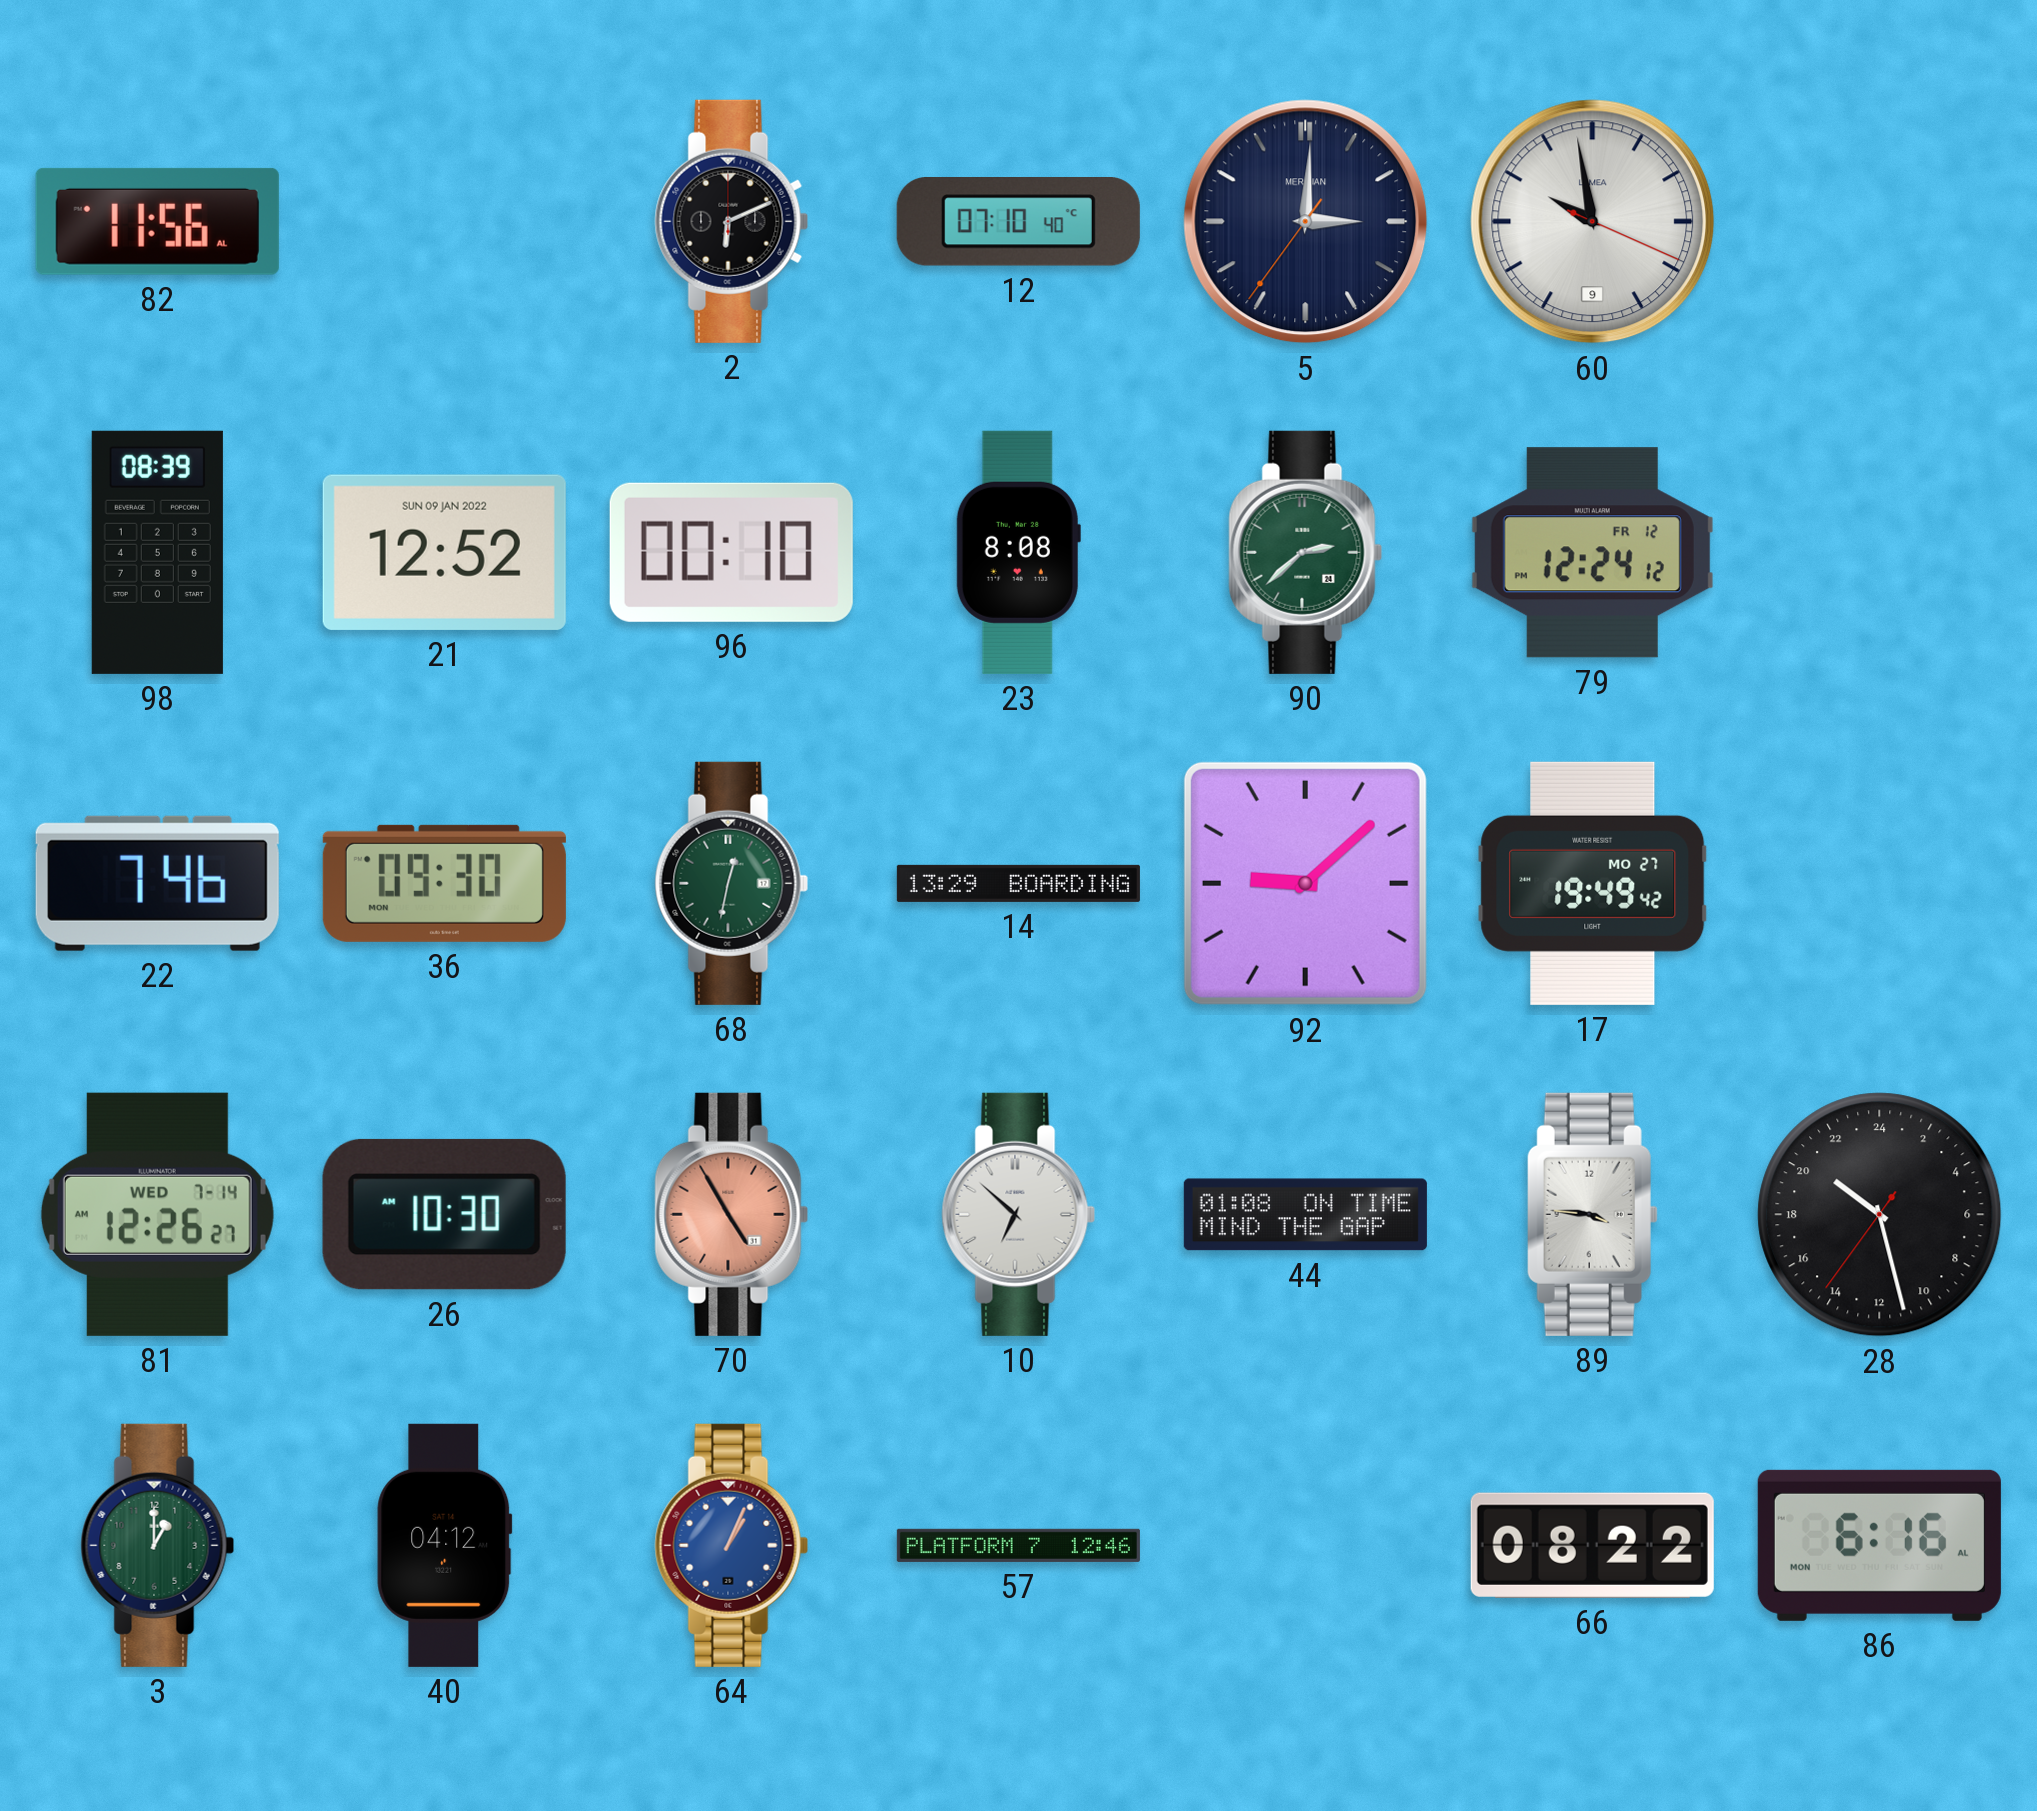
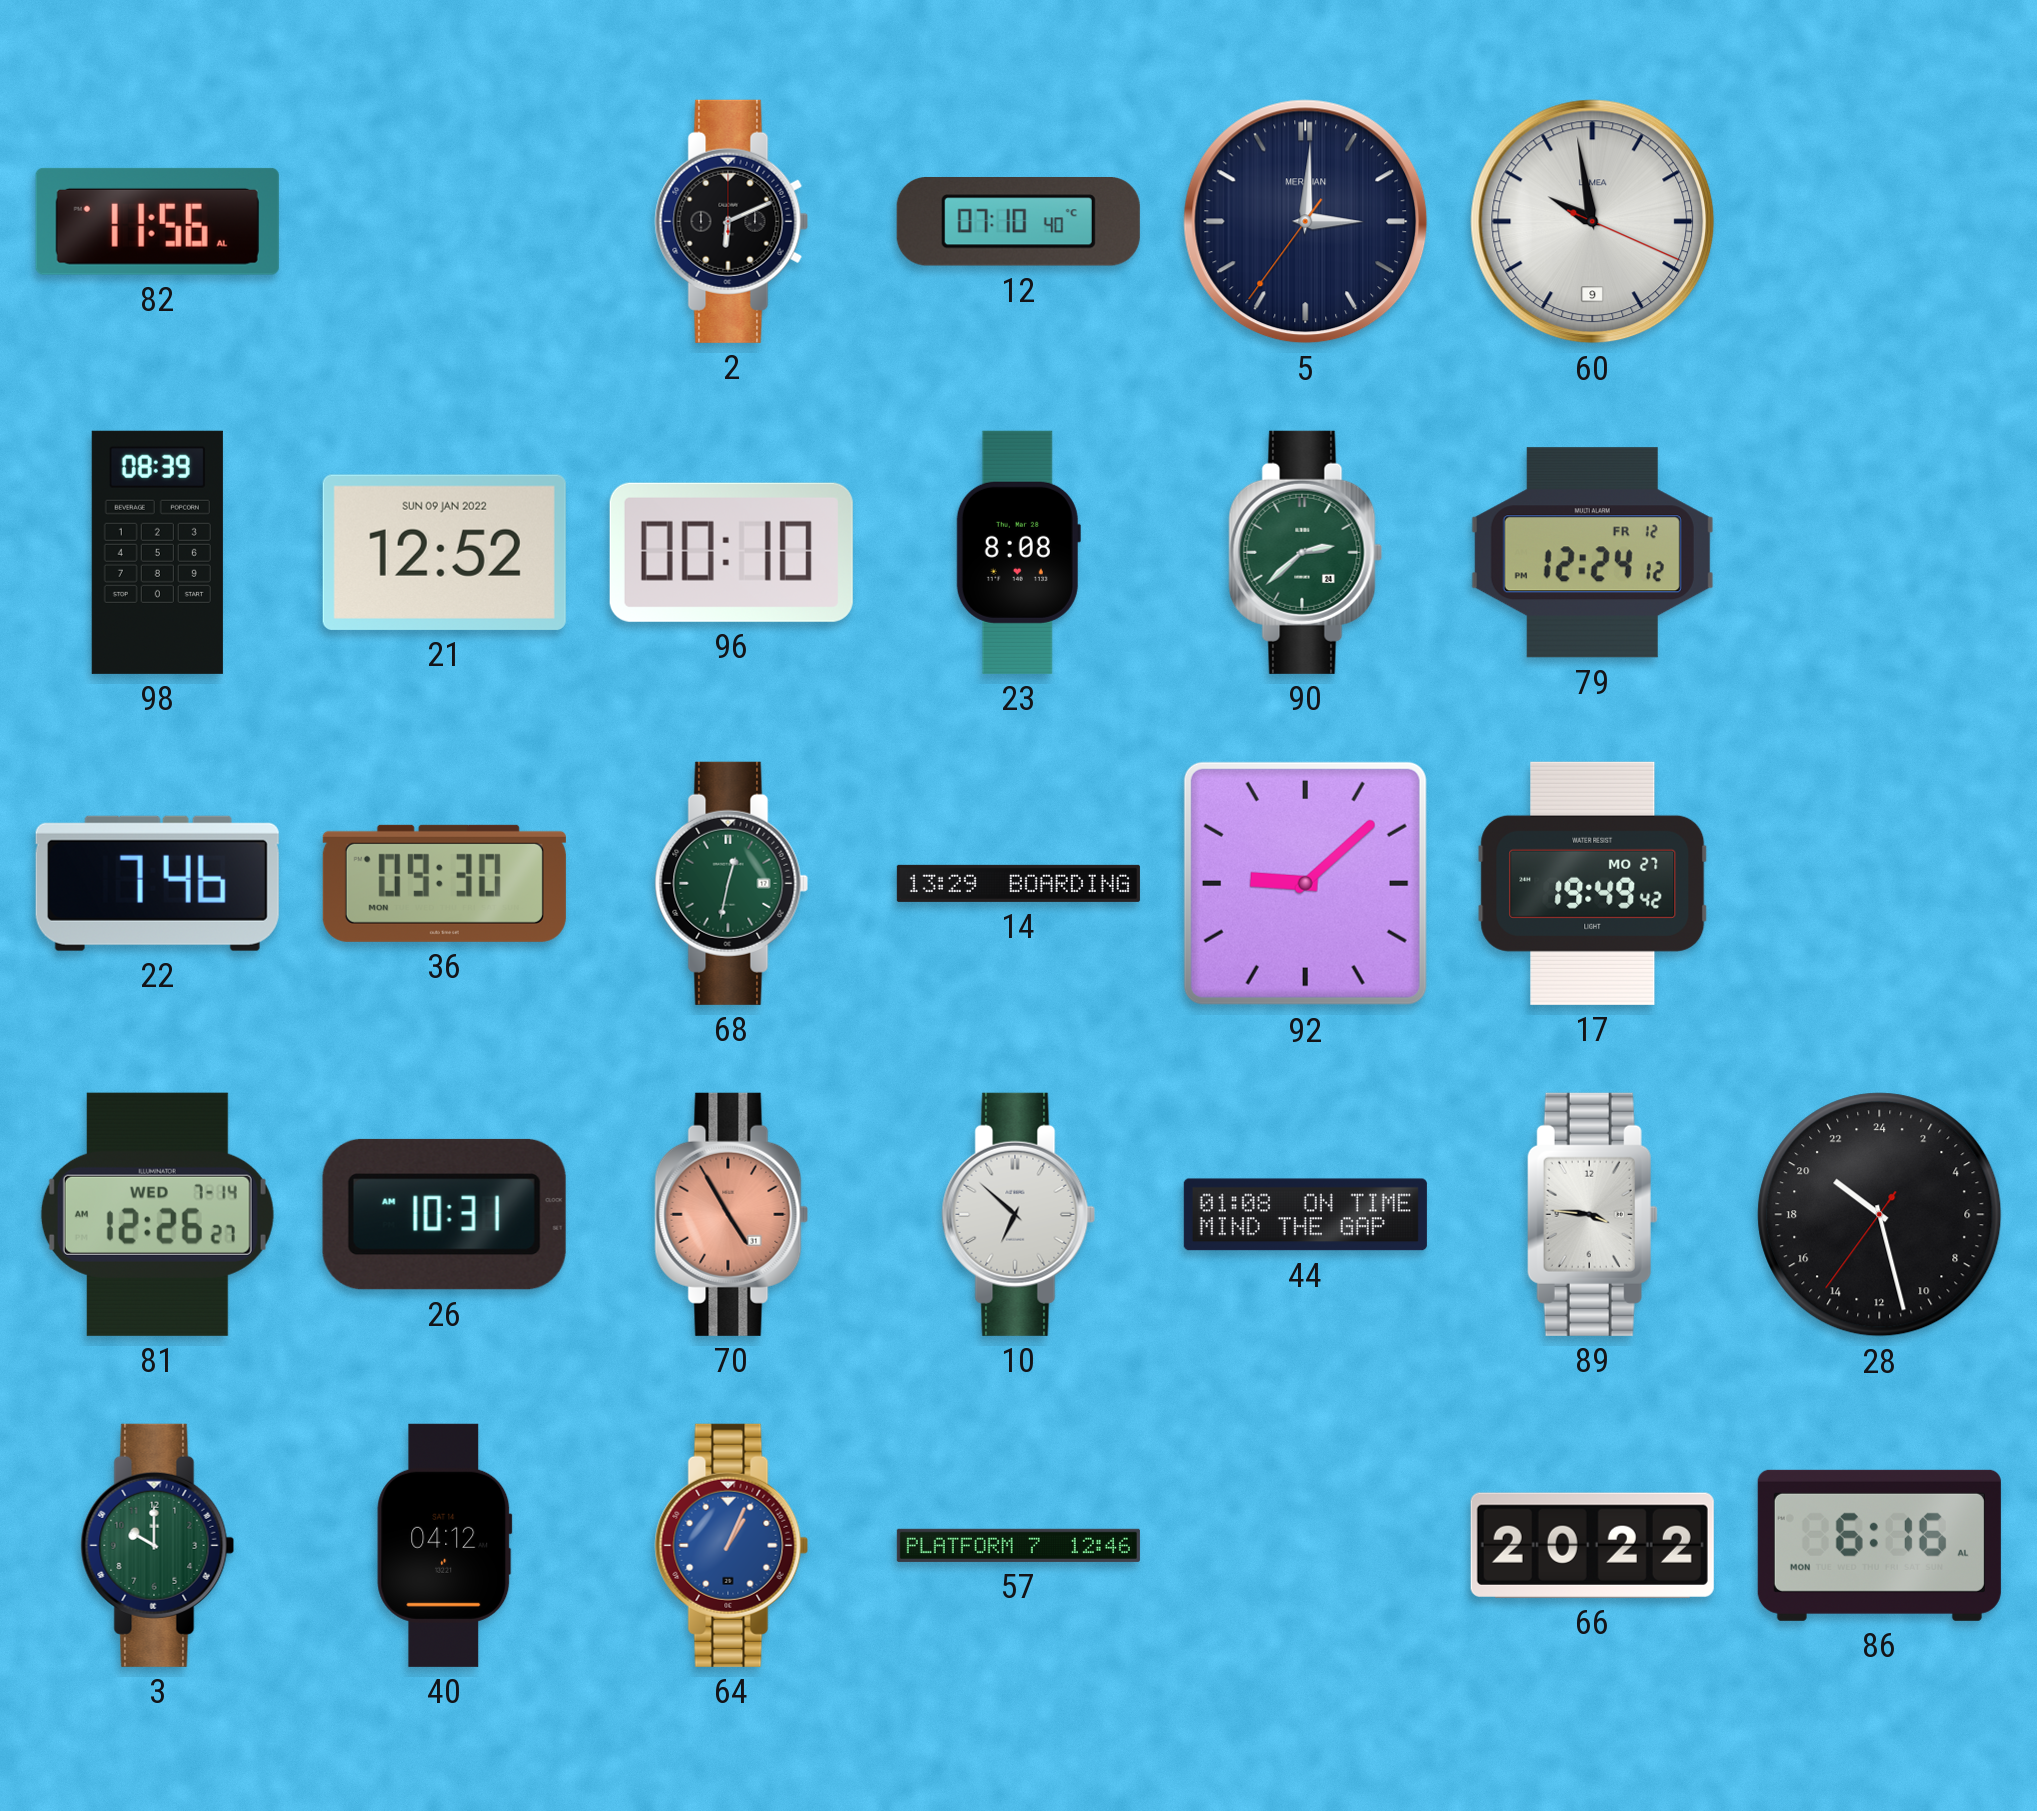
26: 10:30 -> 10:31 (444, 1214)
3: 1:00 -> 10:00 (158, 1545)
66: 08:22 -> 20:22 (1592, 1545)
